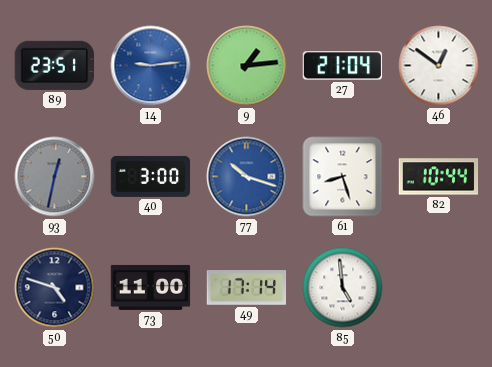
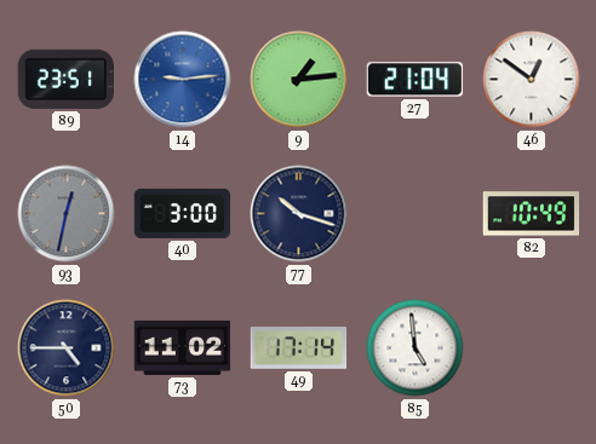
77 dial: blue -> navy (299, 214)
61: 8:27 -> none (343, 177)
82: 10:44 -> 10:49 (532, 214)
50: 4:48 -> 4:45 (67, 348)
73: 11:00 -> 11:02 (183, 347)
